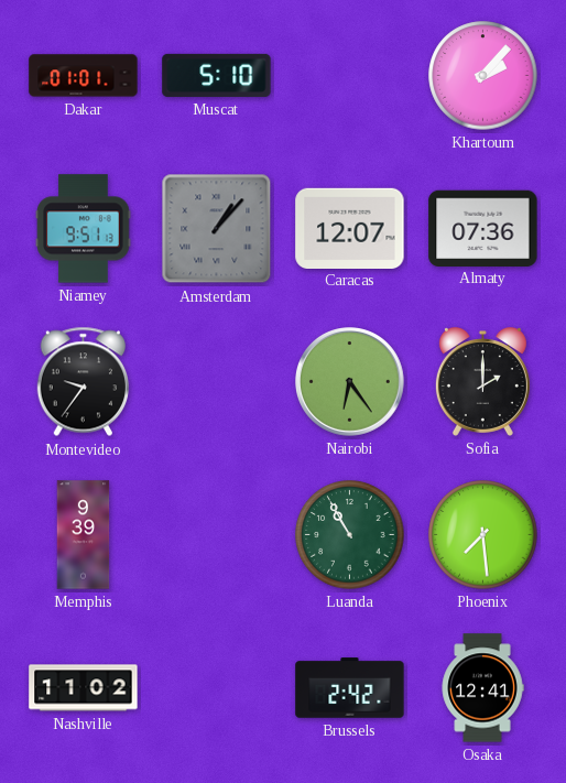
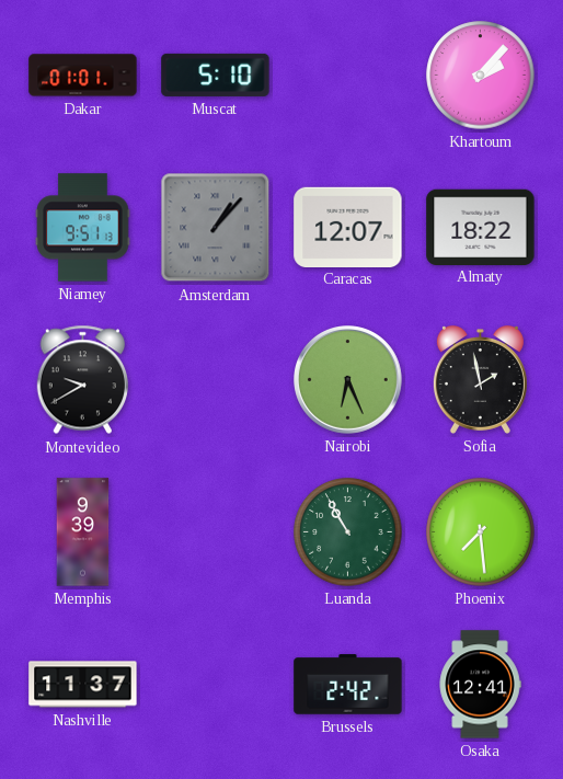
Almaty: 07:36 -> 18:22 (481, 227)
Montevideo: 9:36 -> 9:40 (82, 380)
Nairobi: 6:24 -> 6:26 (348, 380)
Sofia: 2:00 -> 1:58 (480, 380)
Nashville: 11:02 -> 11:37 (83, 685)
